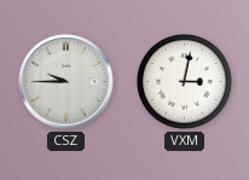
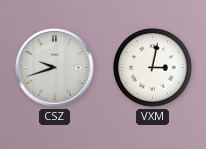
CSZ: 9:45 -> 9:42 (55, 68)
